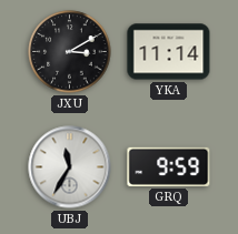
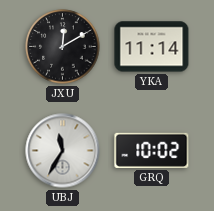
JXU: 3:10 -> 12:10 (63, 47)
GRQ: 9:59 -> 10:02 (152, 150)
